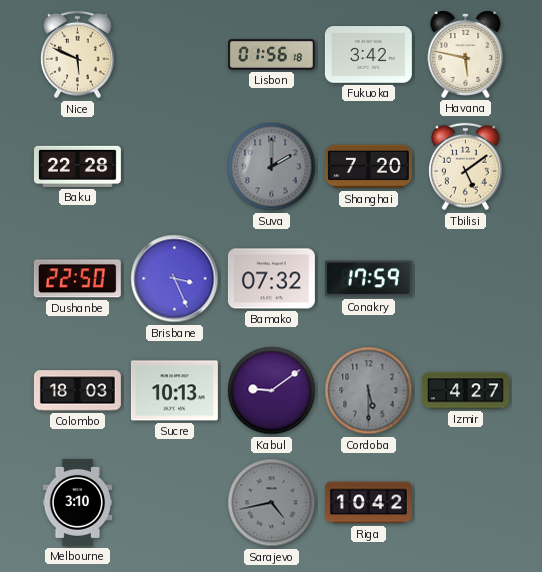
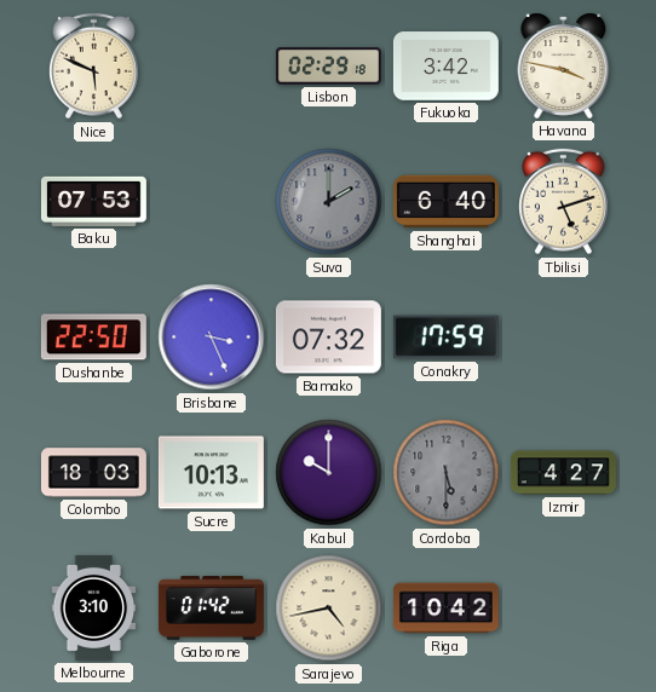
Lisbon: 01:56 -> 02:29 (328, 67)
Havana: 5:47 -> 3:47 (564, 65)
Baku: 22:28 -> 07:53 (93, 201)
Shanghai: 7:20 -> 6:40 (445, 202)
Tbilisi: 5:09 -> 5:12 (564, 202)
Kabul: 9:09 -> 10:00 (329, 473)
Gaborone: none -> 01:42 (211, 609)
Sarajevo dial: grey -> cream (329, 609)
